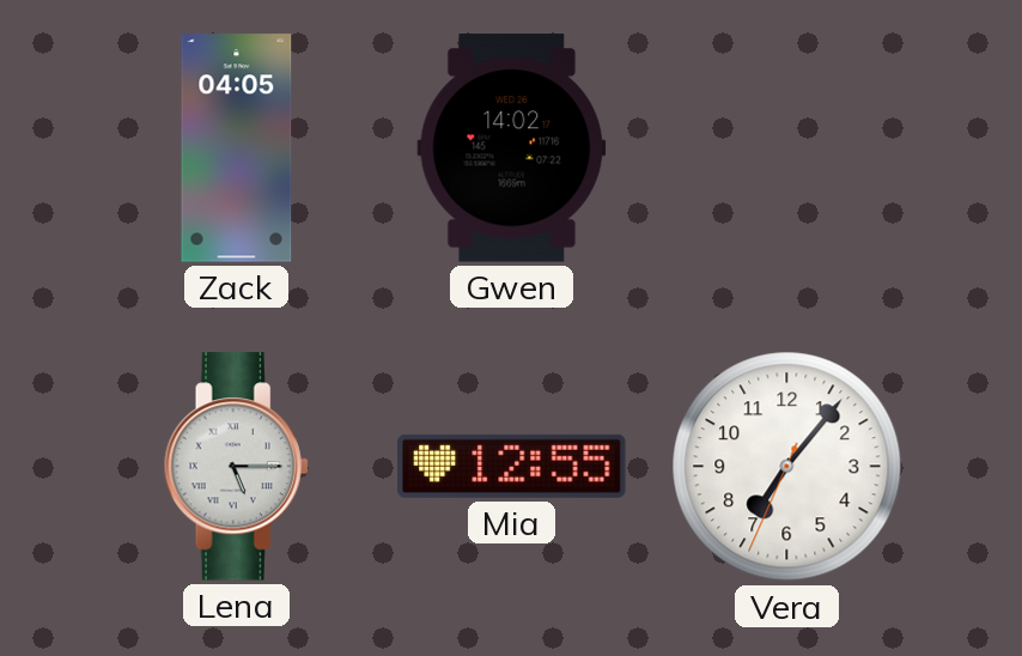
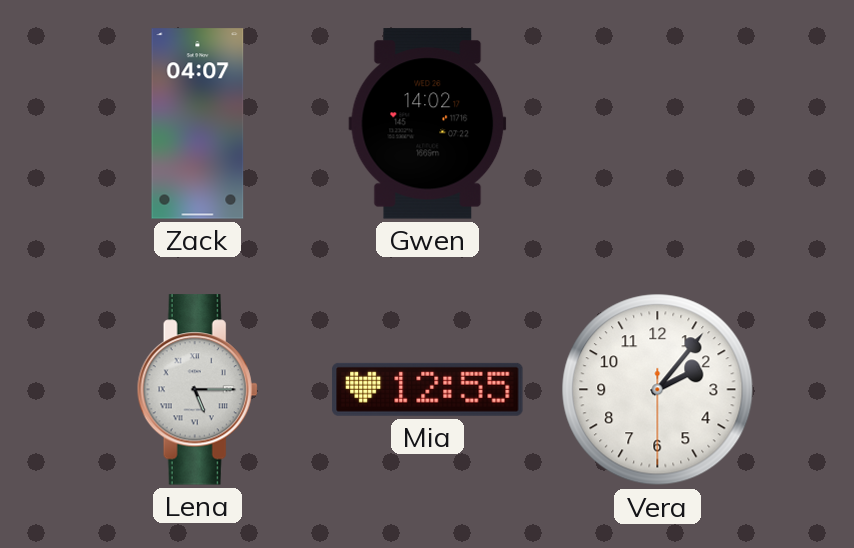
Zack: 04:05 -> 04:07 (198, 124)
Vera: 7:06 -> 2:06 (658, 390)
